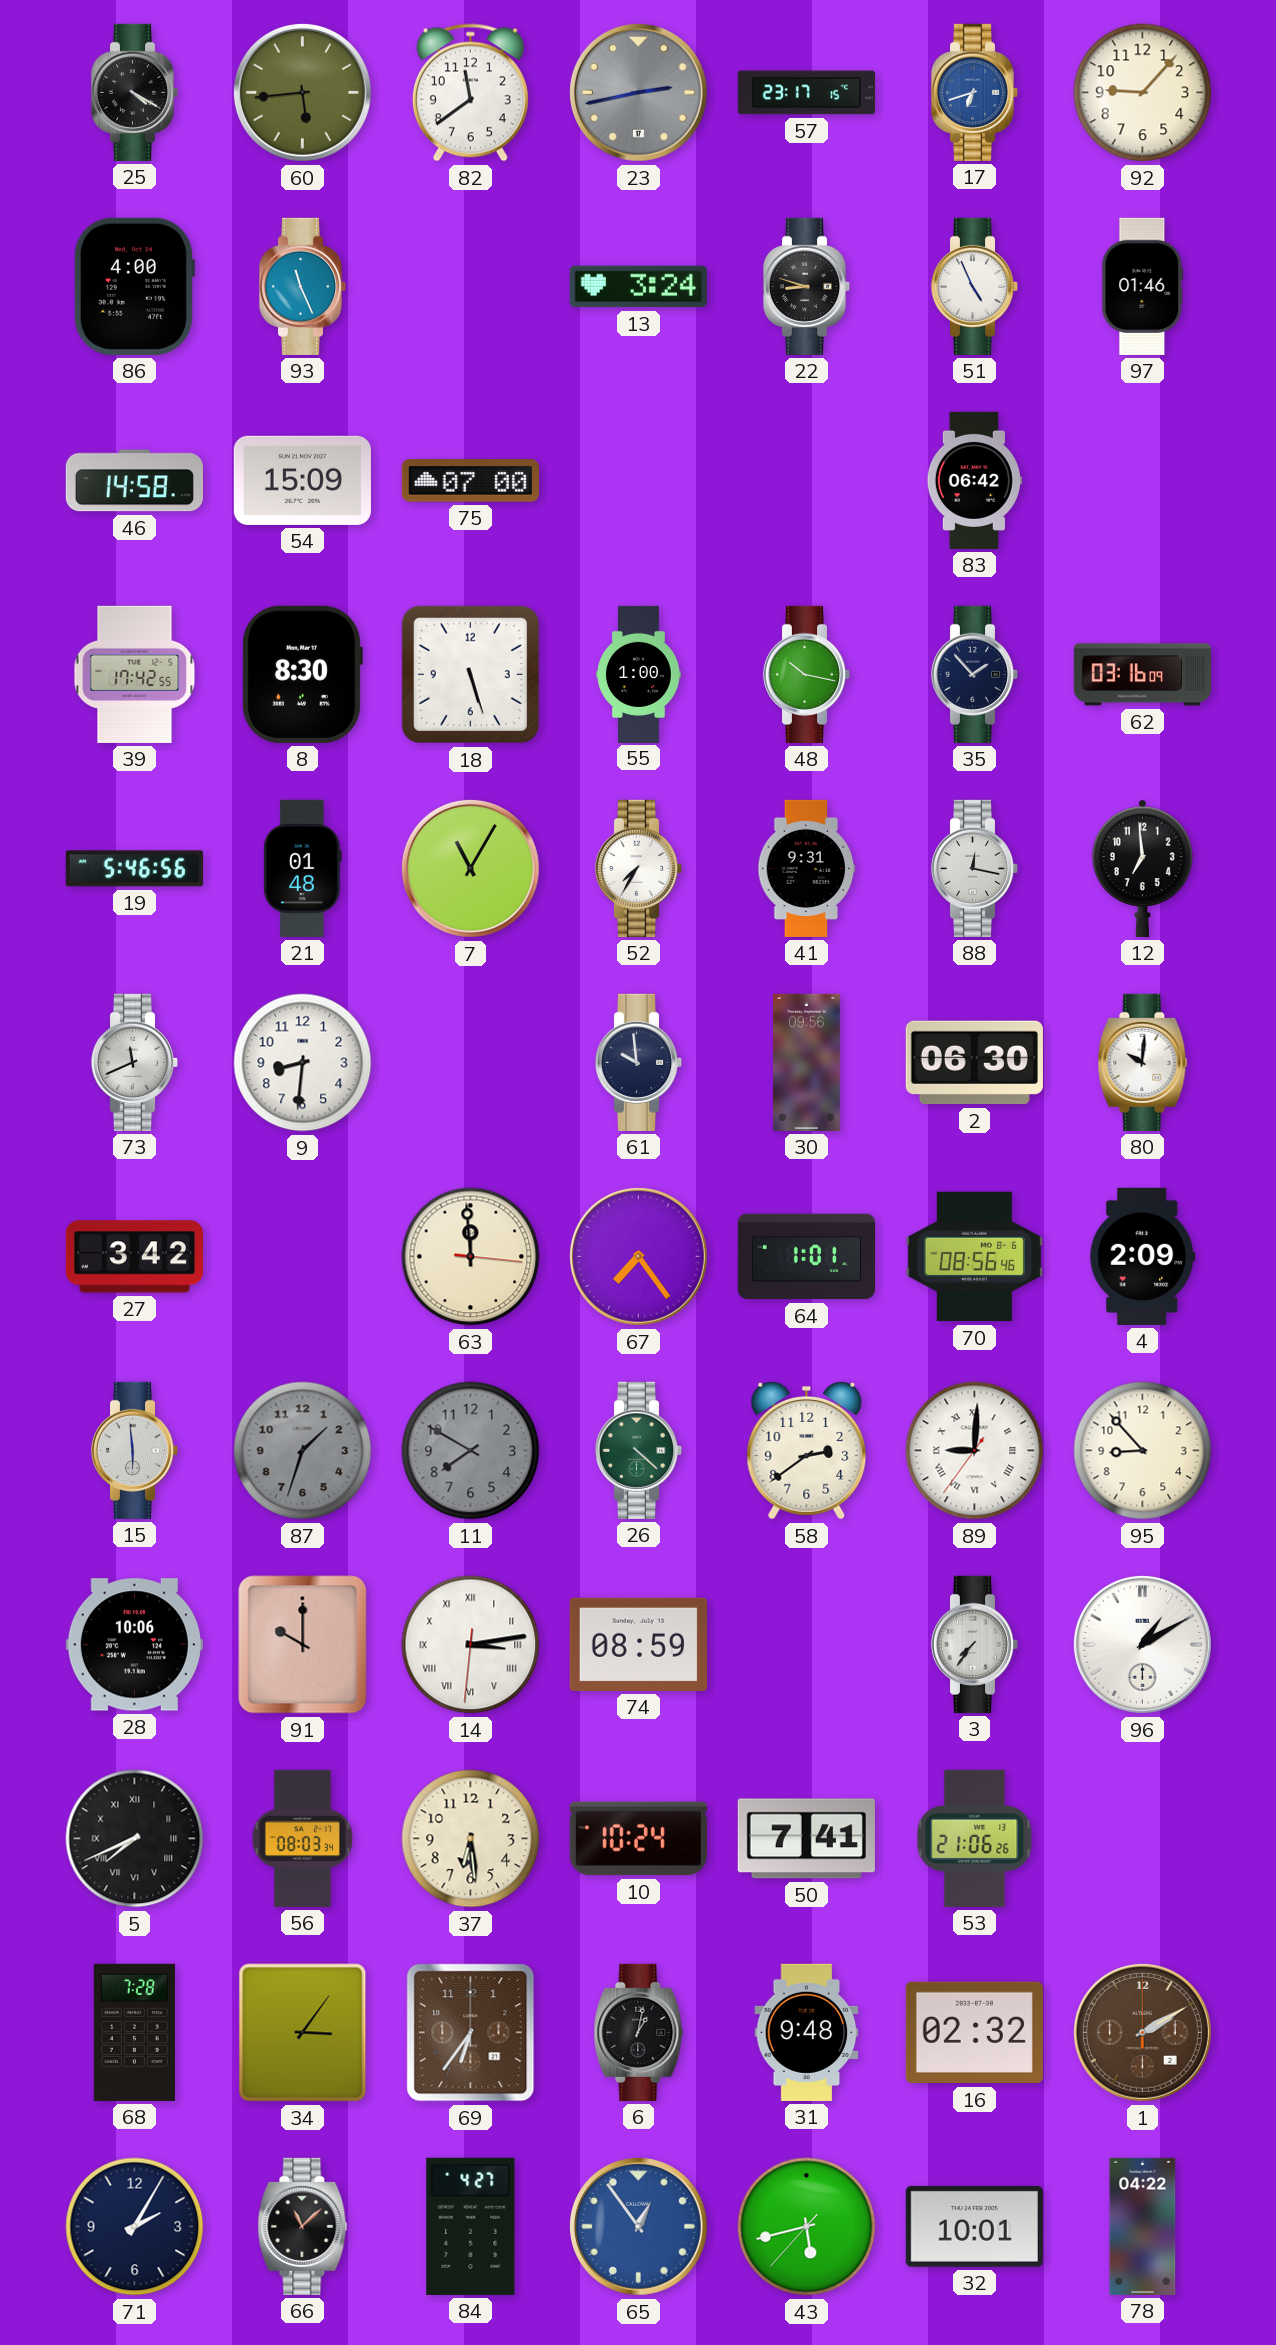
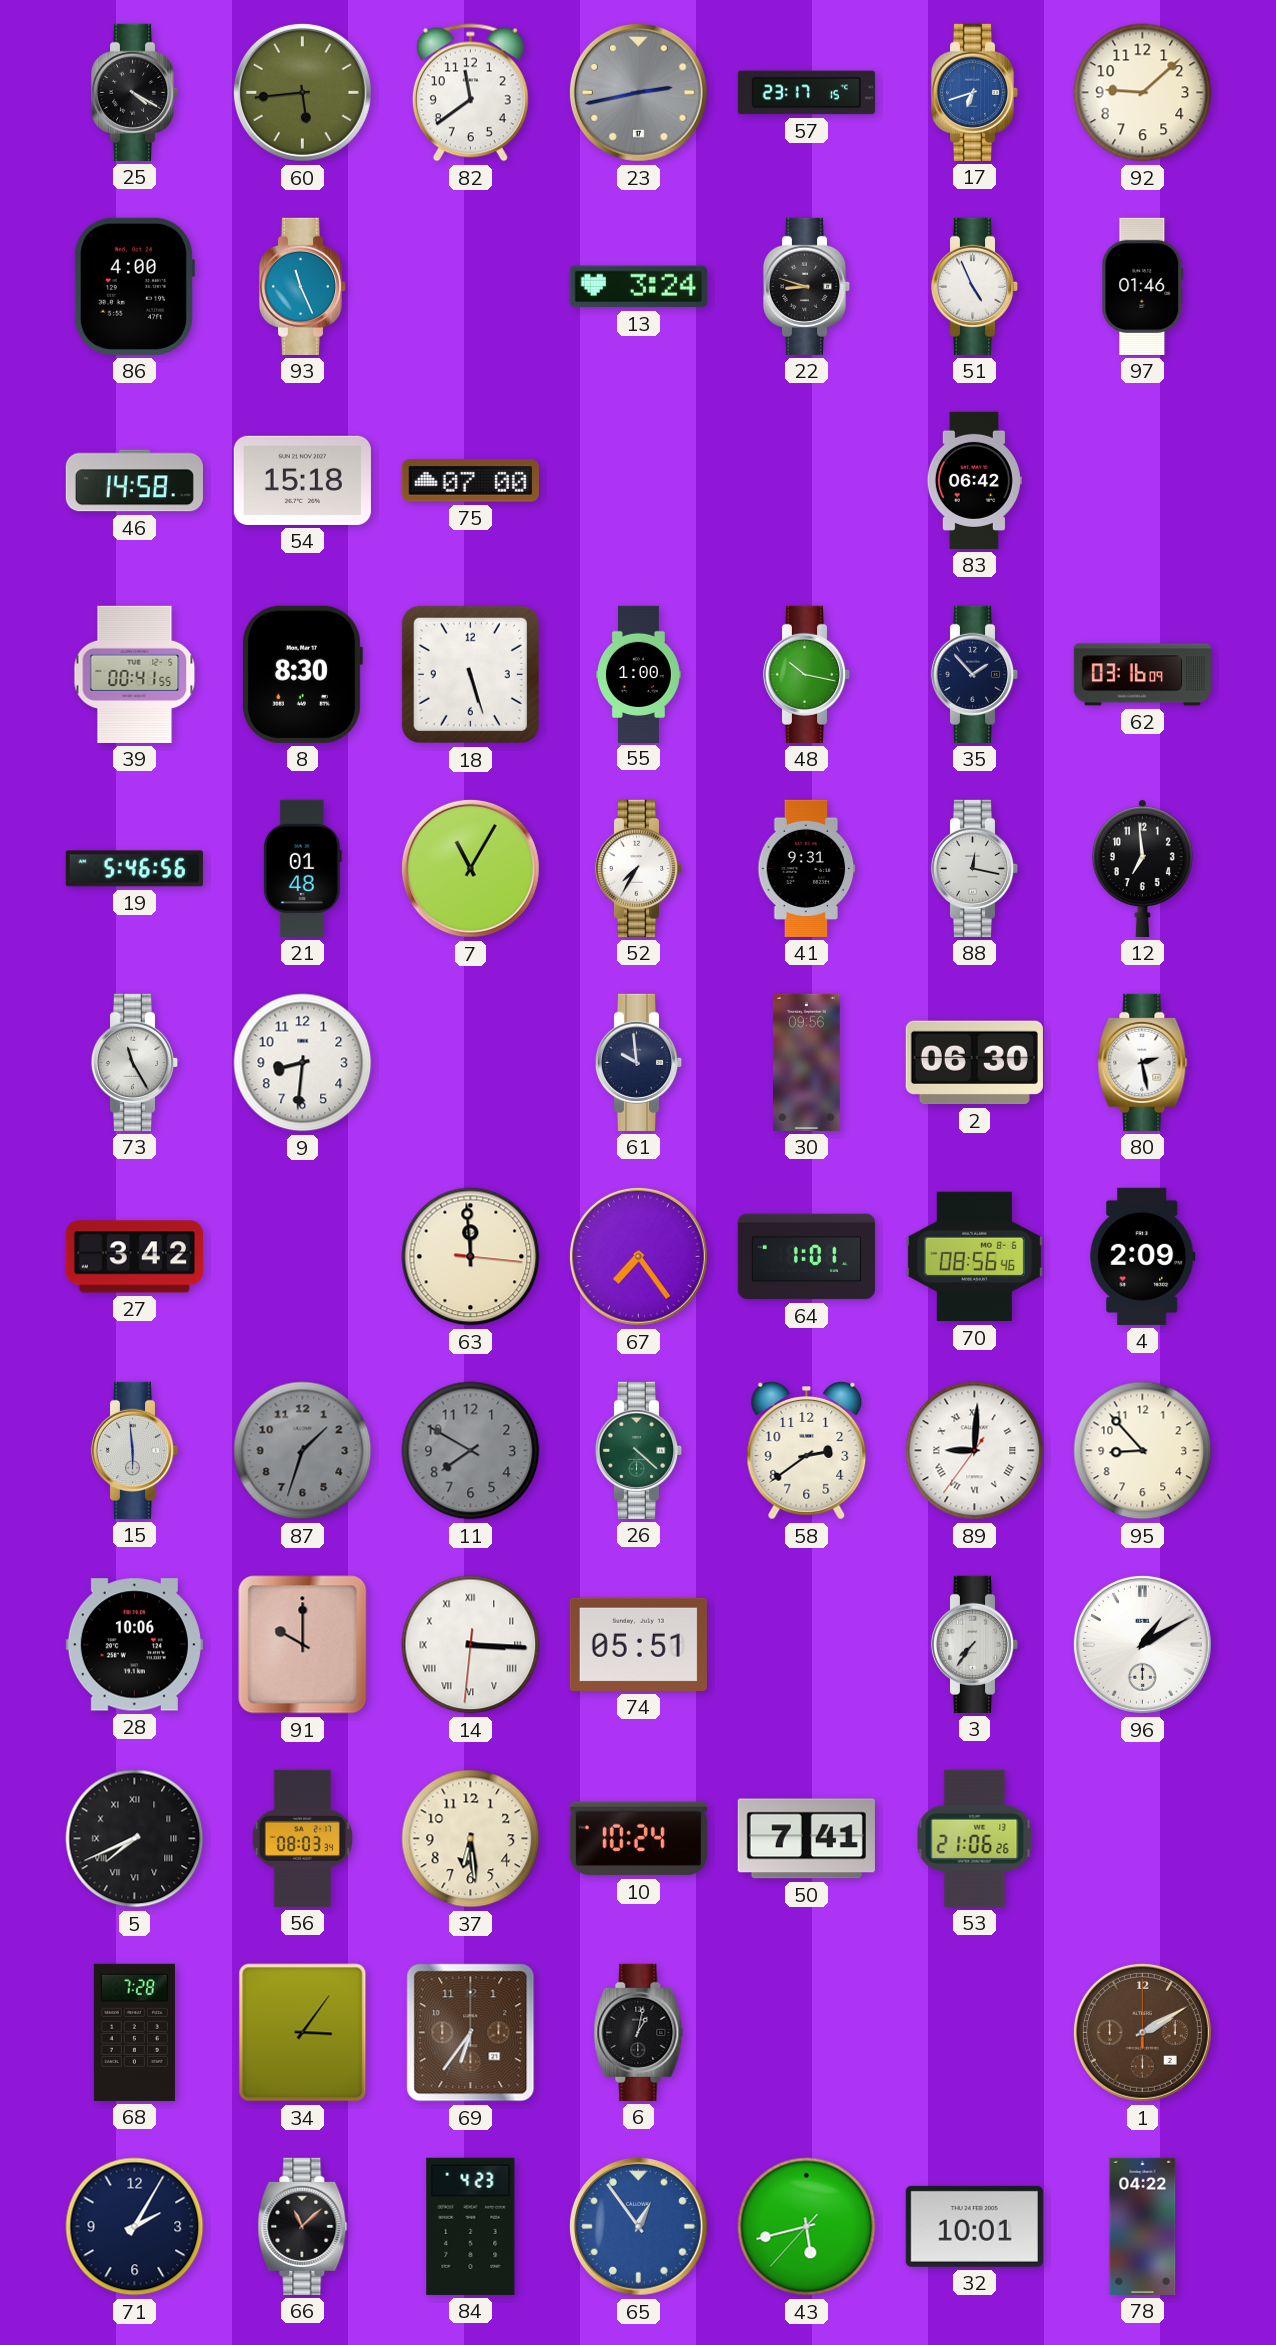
92: 9:07 -> 9:08 (1143, 93)
54: 15:09 -> 15:18 (302, 480)
39: 17:42 -> 00:41 (135, 674)
73: 11:41 -> 11:25 (135, 1062)
80: 10:01 -> 2:28 (1143, 1062)
14: 3:13 -> 3:15 (471, 1645)
74: 08:59 -> 05:51 (638, 1644)
31: 9:48 -> none (807, 2032)
16: 02:32 -> none (974, 2033)
84: 4:27 -> 4:23 (471, 2226)
